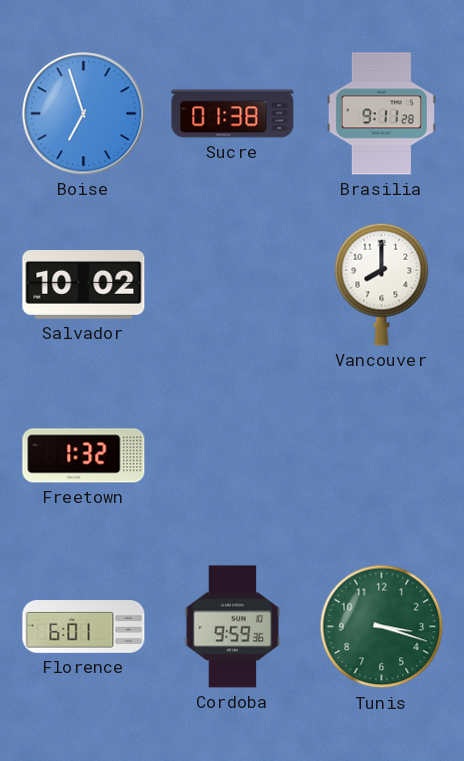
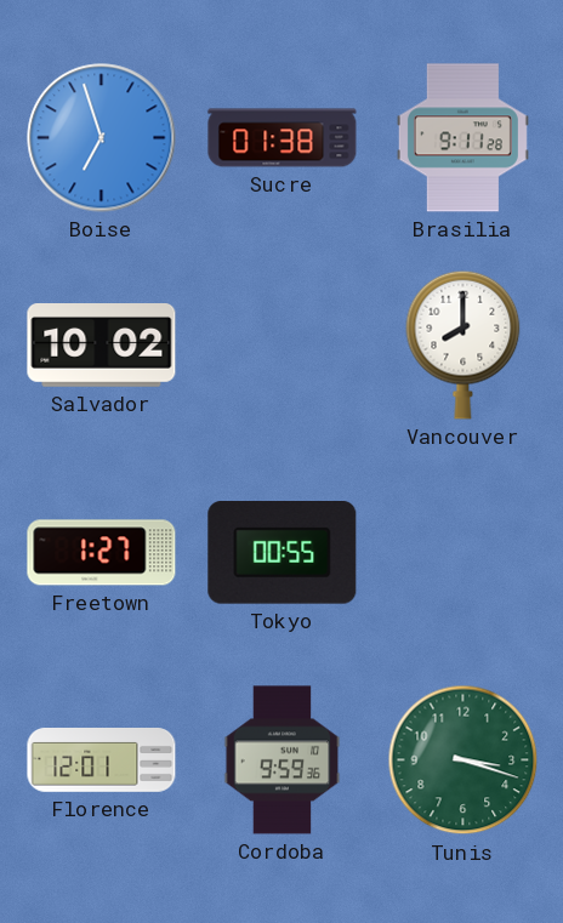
Freetown: 1:32 -> 1:27 (102, 553)
Tokyo: none -> 00:55 (283, 553)
Florence: 6:01 -> 12:01 (102, 760)
